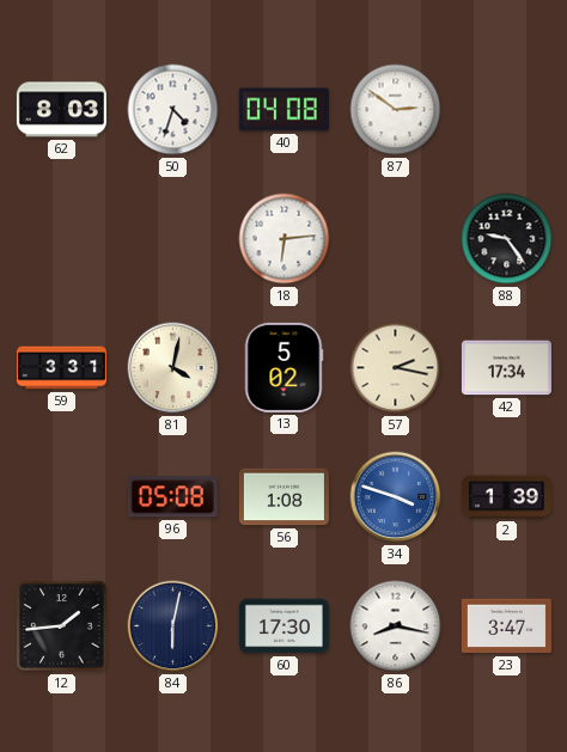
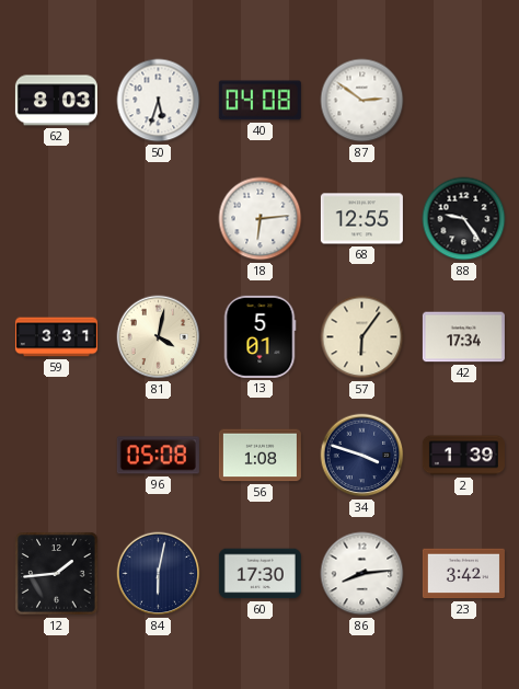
50: 4:33 -> 5:33 (159, 101)
68: none -> 12:55 (361, 219)
13: 5:02 -> 5:01 (259, 336)
57: 2:17 -> 6:06 (362, 337)
34 dial: blue -> navy (362, 456)
86: 8:17 -> 8:14 (362, 574)
23: 3:47 -> 3:42 (463, 574)
